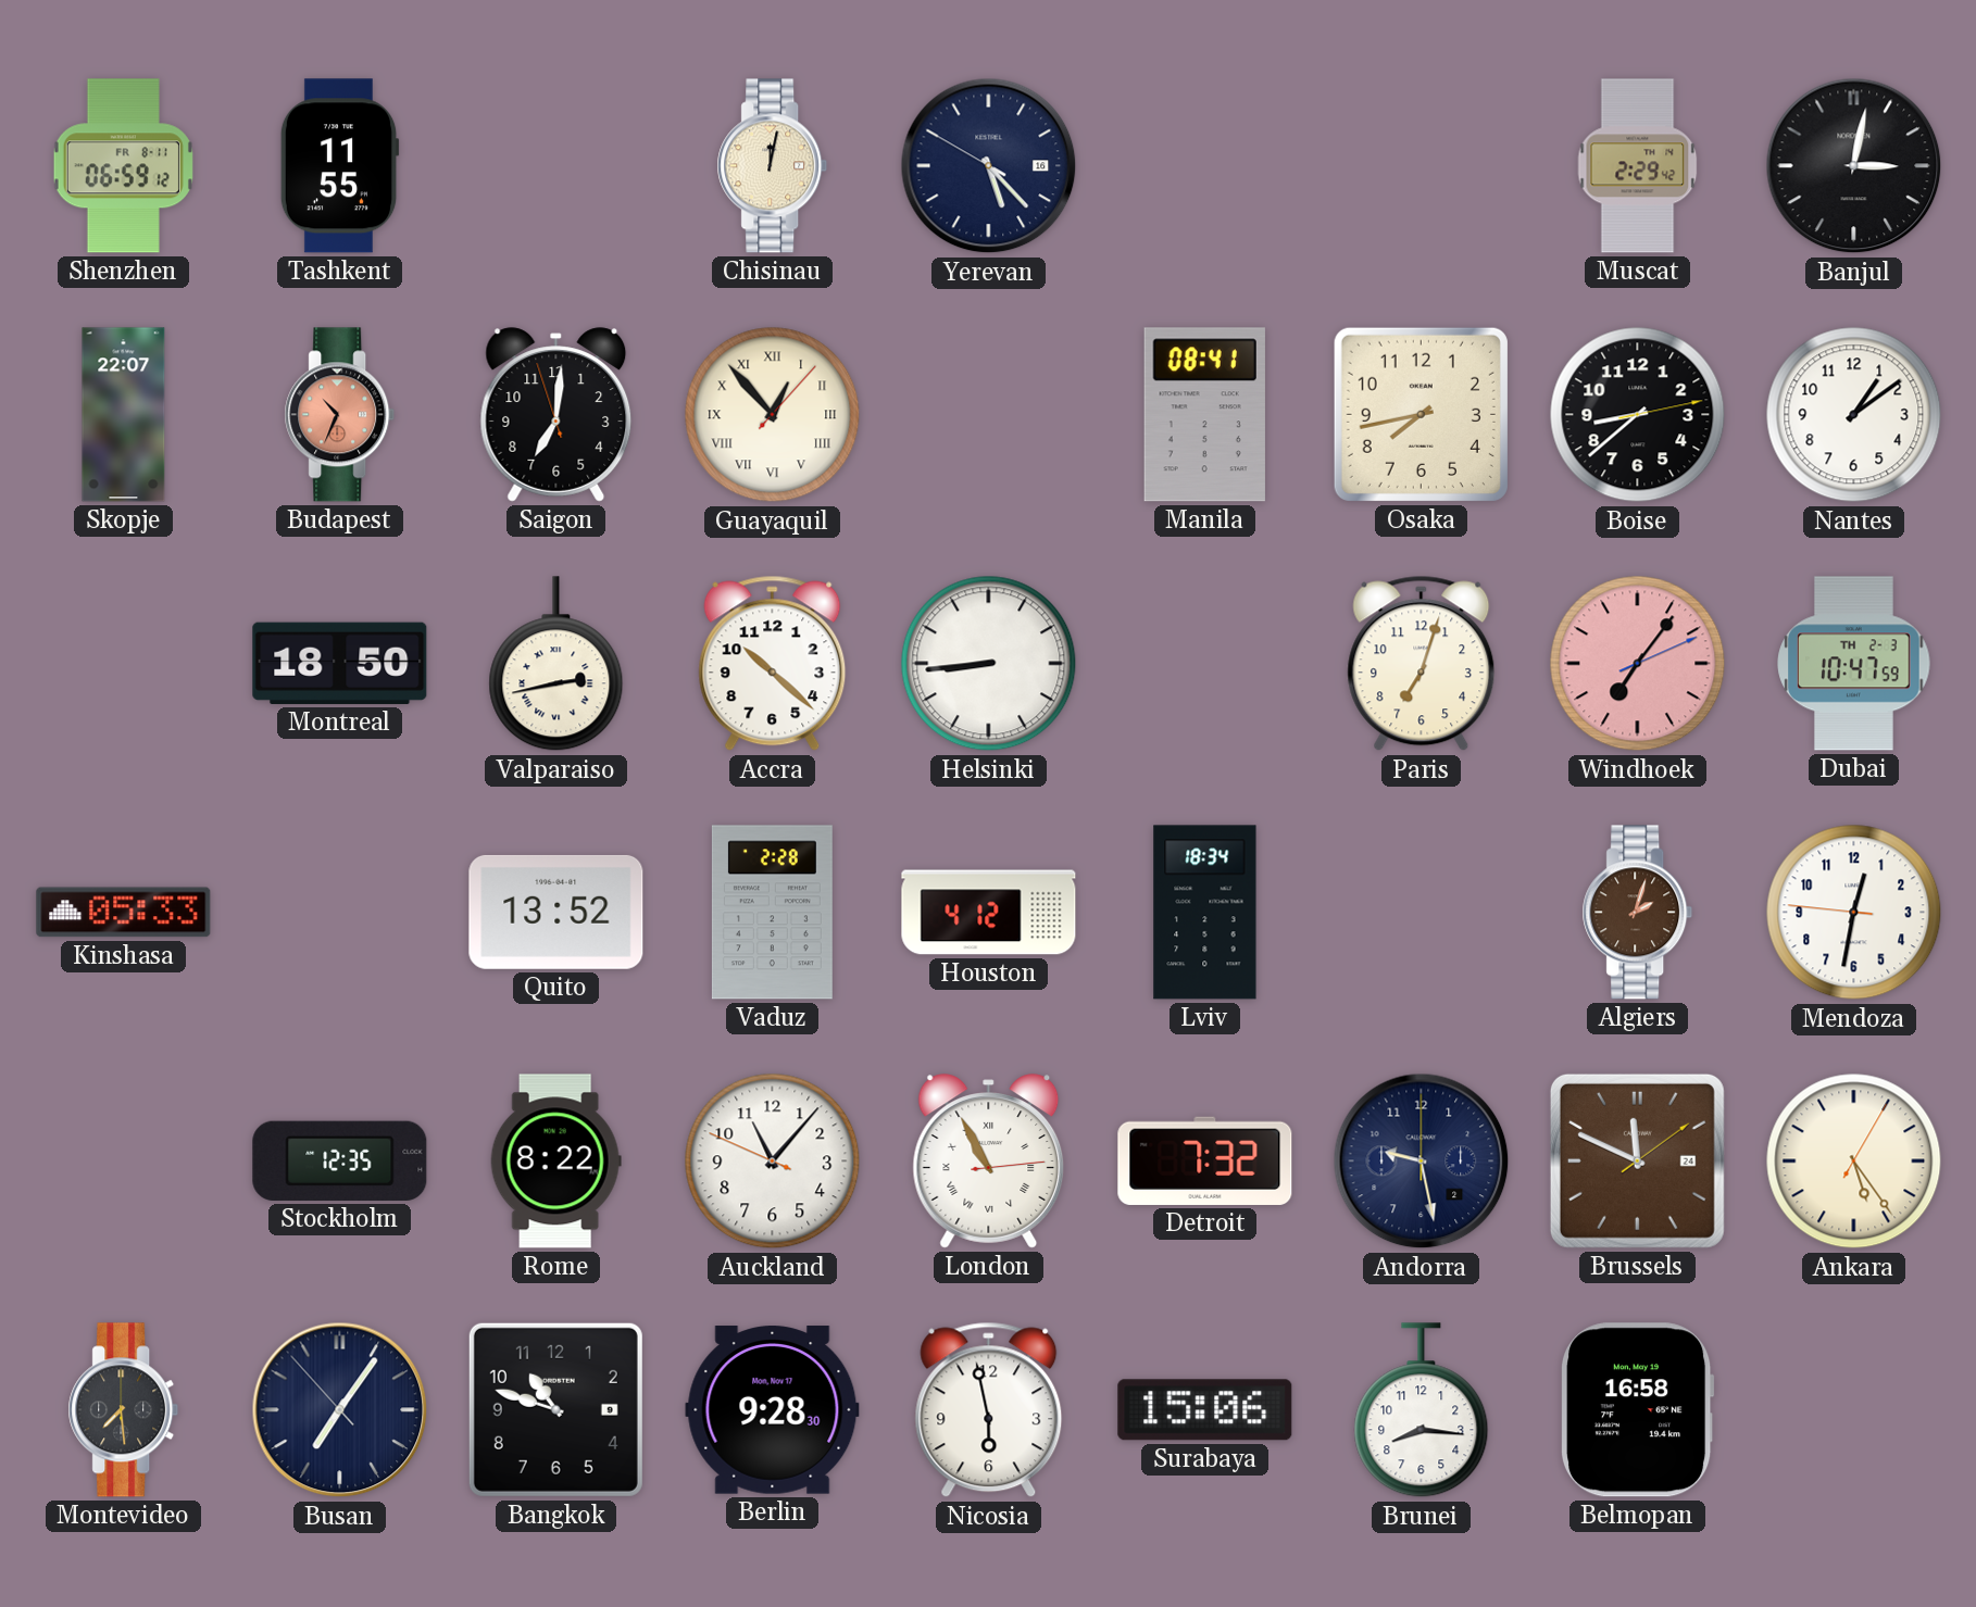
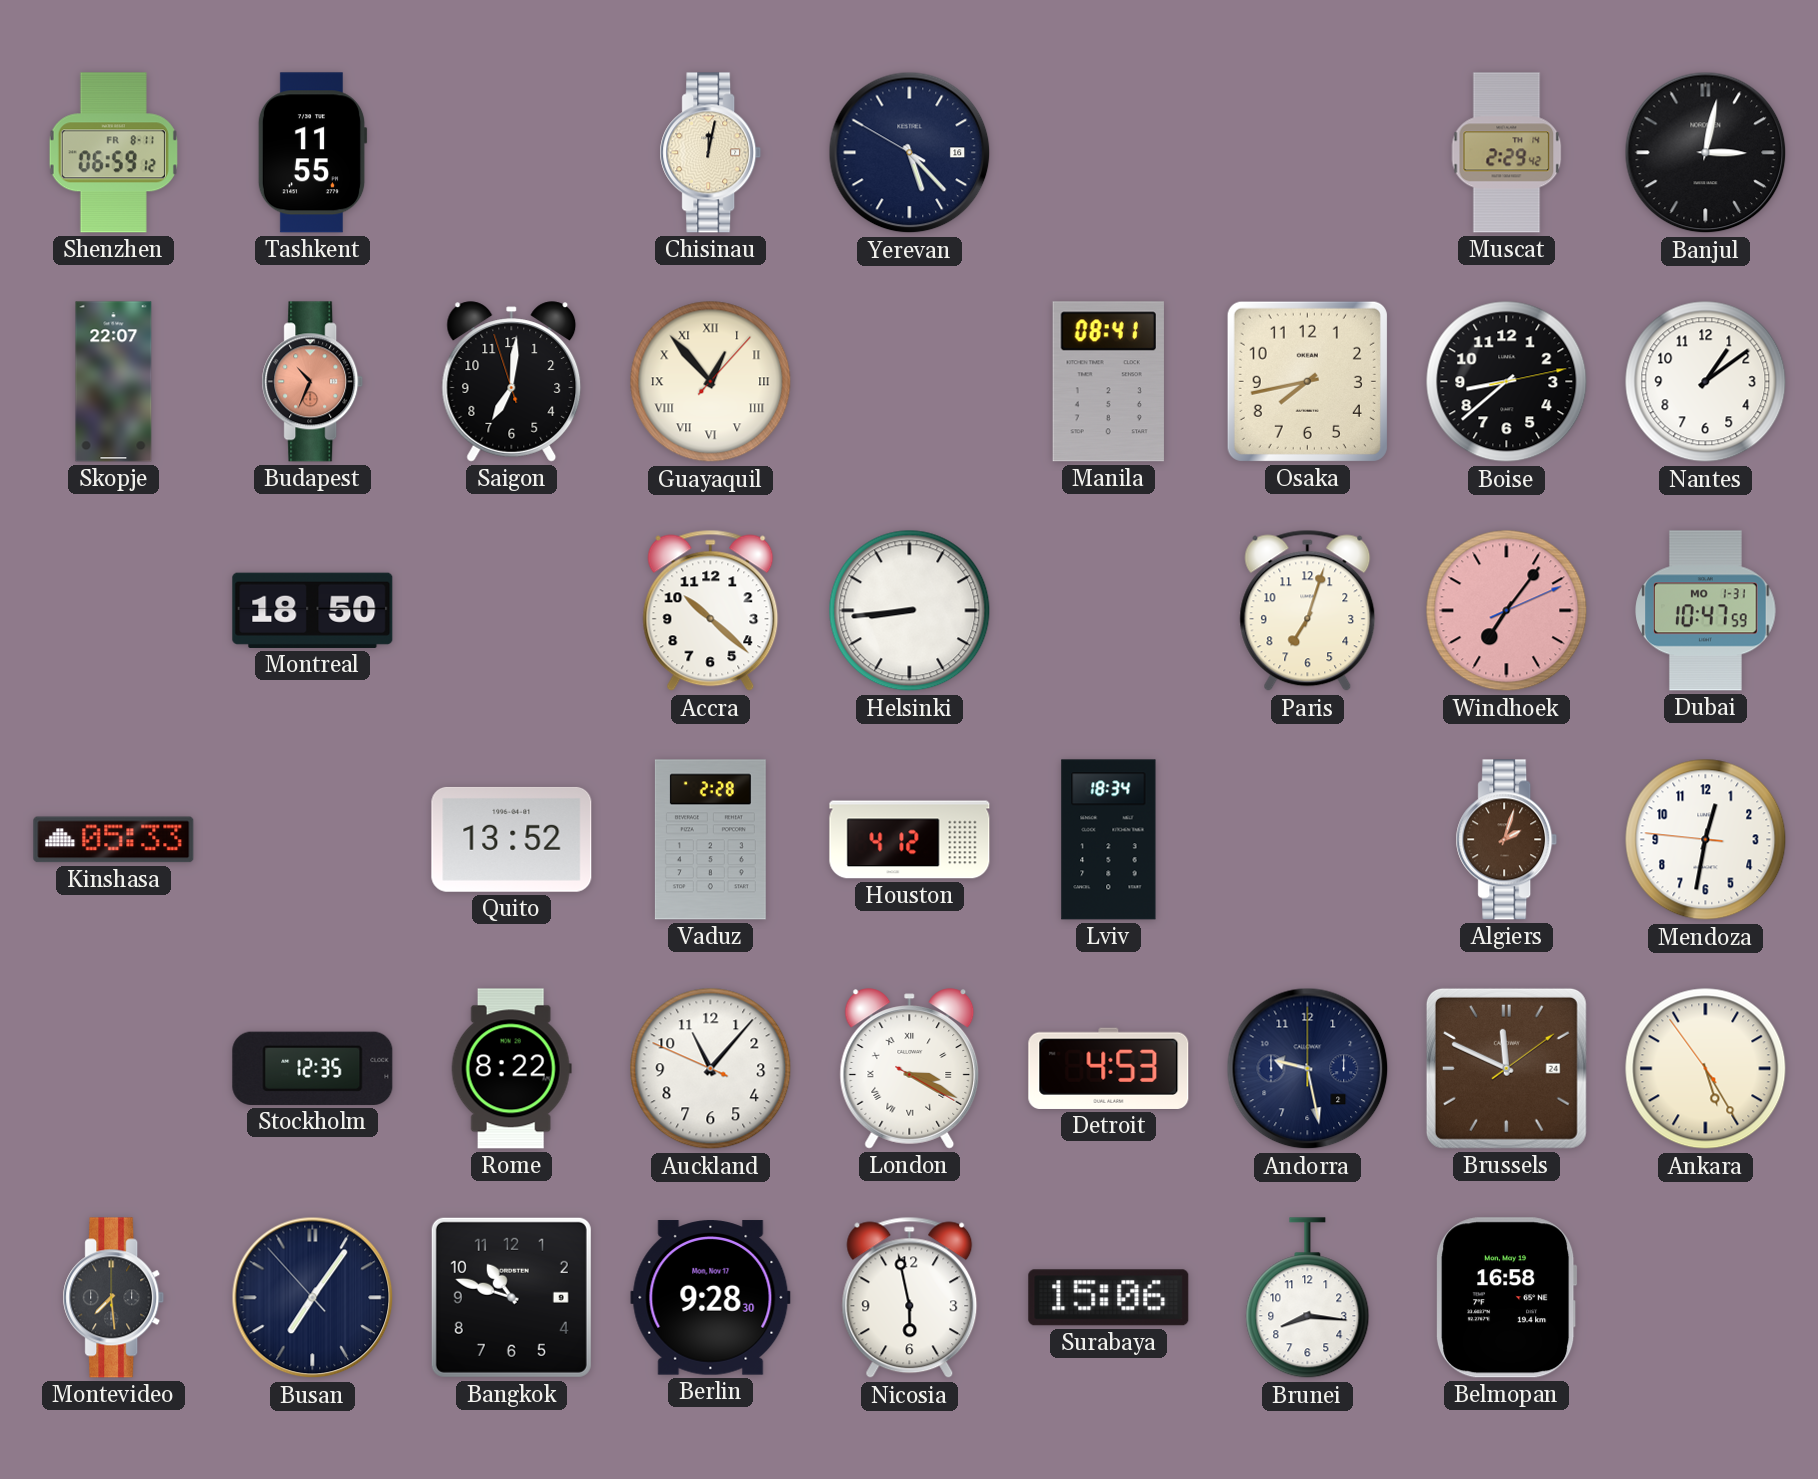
Valparaiso: 2:43 -> none (556, 664)
Dubai date: TH 2-3 -> MO 1-31 (1706, 611)
London: 10:55 -> 3:19 (910, 1069)
Detroit: 7:32 -> 4:53 (1109, 1068)
Ankara: 5:24:05 -> 5:24:54 (1706, 1069)
